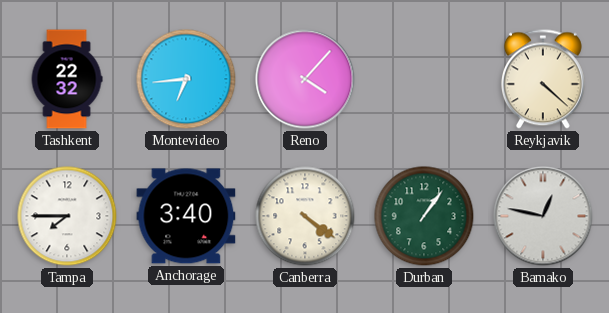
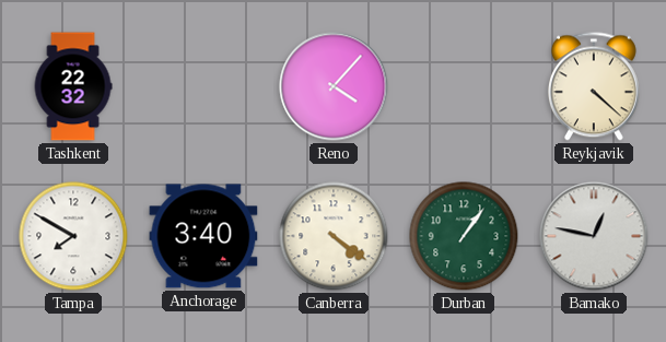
Montevideo: 6:44 -> none (186, 79)
Tampa: 7:45 -> 7:50 (73, 236)
